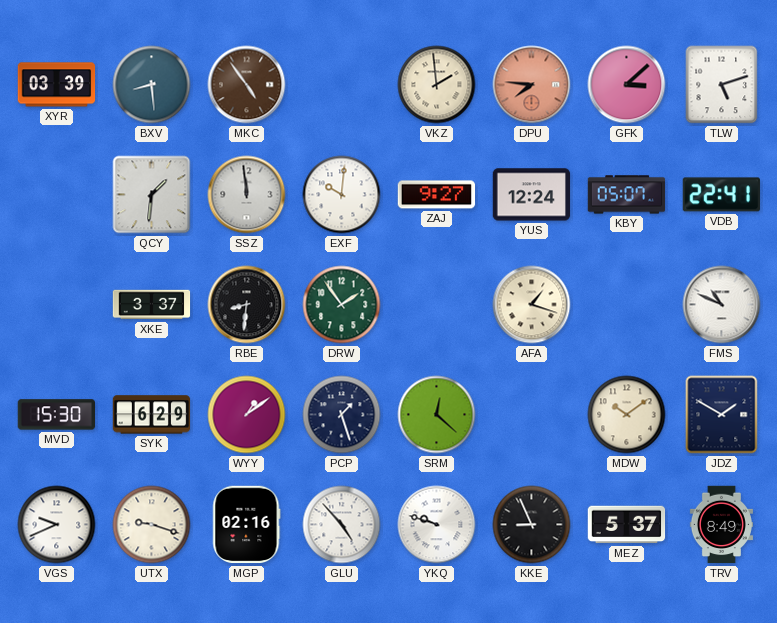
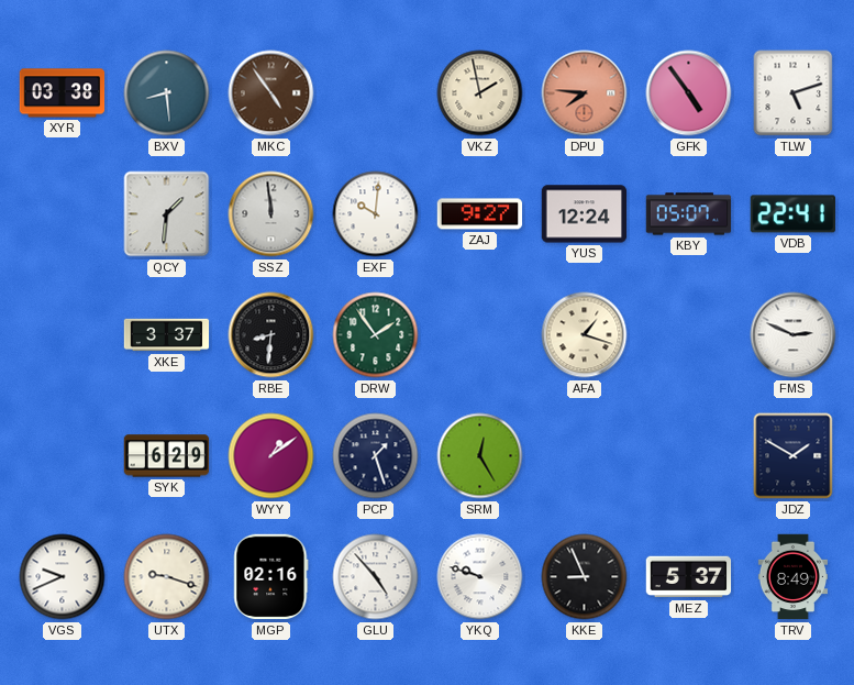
XYR: 03:39 -> 03:38 (63, 93)
VKZ: 1:59 -> 1:58 (480, 93)
GFK: 3:08 -> 4:54 (689, 93)
FMS: 10:49 -> 2:49 (794, 335)
MVD: 15:30 -> none (57, 415)
SRM: 12:22 -> 12:25 (480, 456)
MDW: 10:09 -> none (627, 415)
